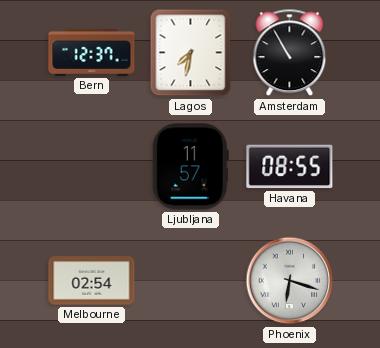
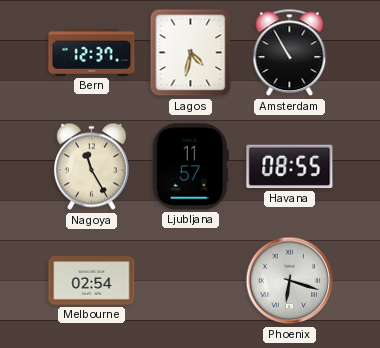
Lagos: 7:32 -> 4:32 (191, 53)
Nagoya: none -> 11:25 (91, 167)
